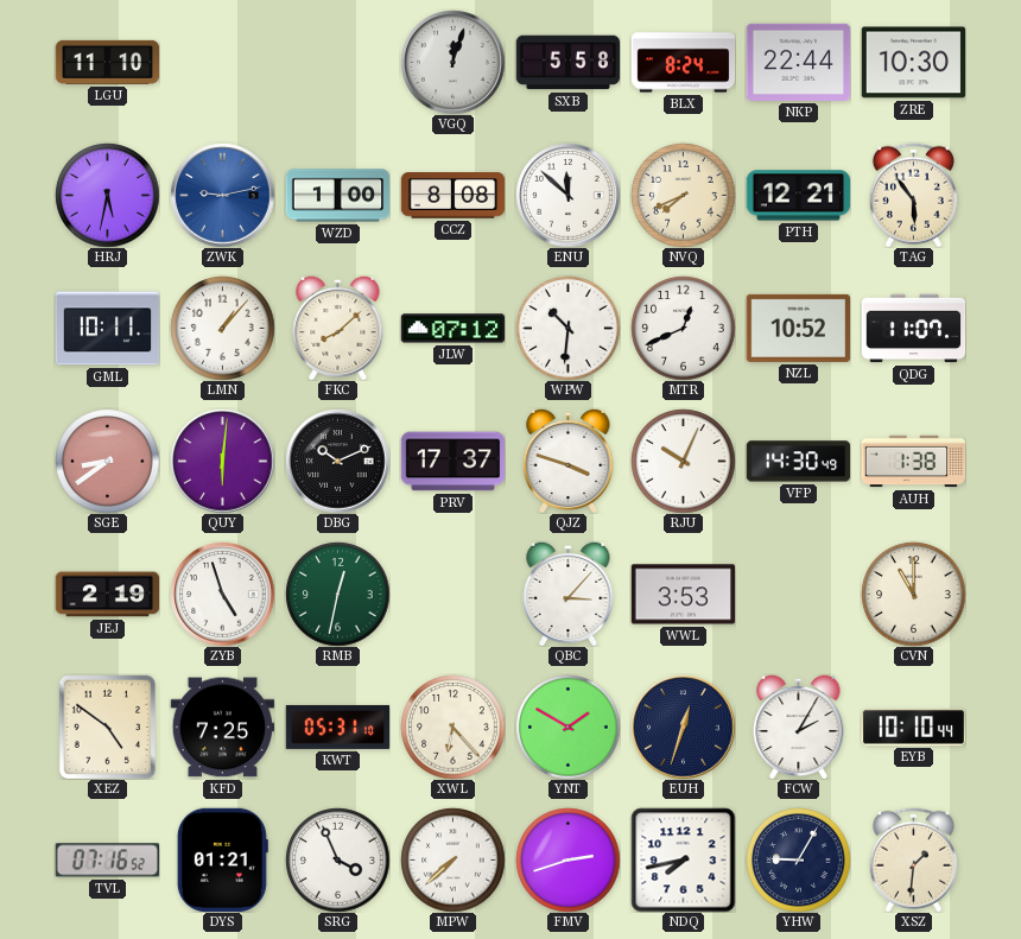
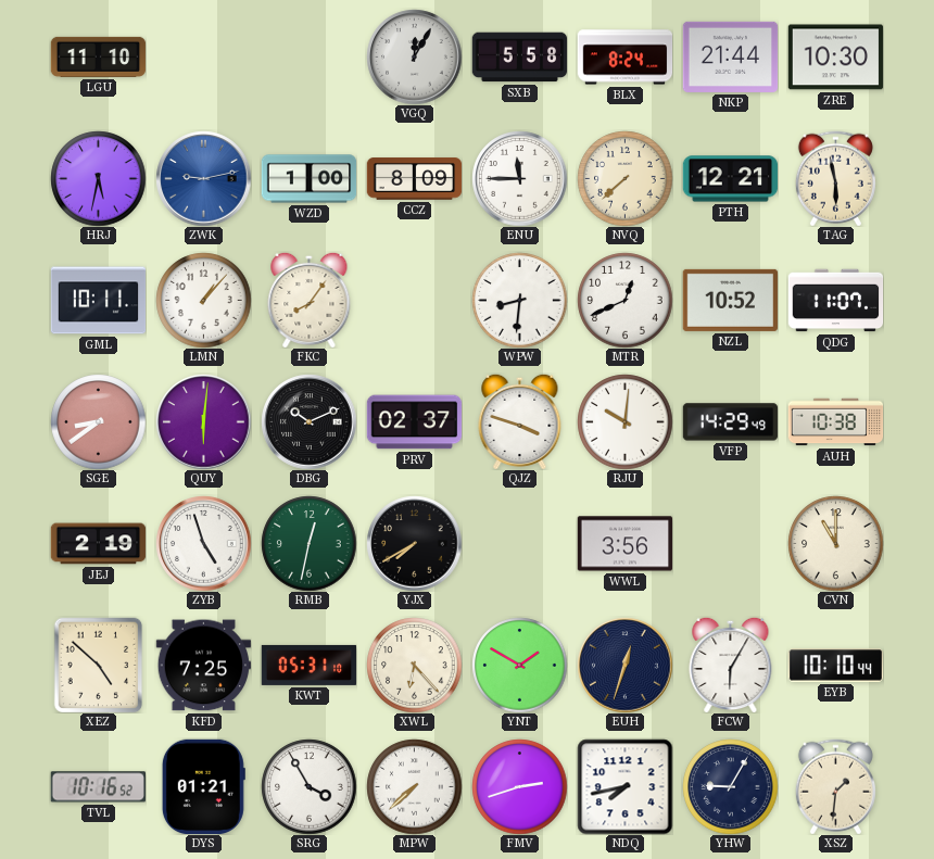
VGQ: 12:03 -> 12:05 (414, 56)
NKP: 22:44 -> 21:44 (730, 56)
CCZ: 8:08 -> 8:09 (414, 179)
ENU: 11:52 -> 11:45 (519, 178)
NVQ: 7:41 -> 7:38 (624, 178)
TAG: 5:54 -> 5:58 (835, 178)
FKC: 8:08 -> 8:06 (310, 300)
JLW: 07:12 -> none (452, 329)
WPW: 10:31 -> 8:31 (519, 300)
PRV: 17:37 -> 02:37 (414, 422)
RJU: 10:04 -> 10:01 (624, 421)
VFP: 14:30 -> 14:29 (730, 422)
AUH: 1:38 -> 10:38 (835, 422)
YJX: none -> 7:40 (414, 543)
QBC: 3:07 -> none (569, 594)
WWL: 3:53 -> 3:56 (624, 544)
XEZ: 4:51 -> 4:52 (99, 665)
FCW: 2:05 -> 6:05 (731, 665)
TVL: 07:16 -> 10:16 (98, 787)
SRG: 3:56 -> 3:55 (308, 786)
